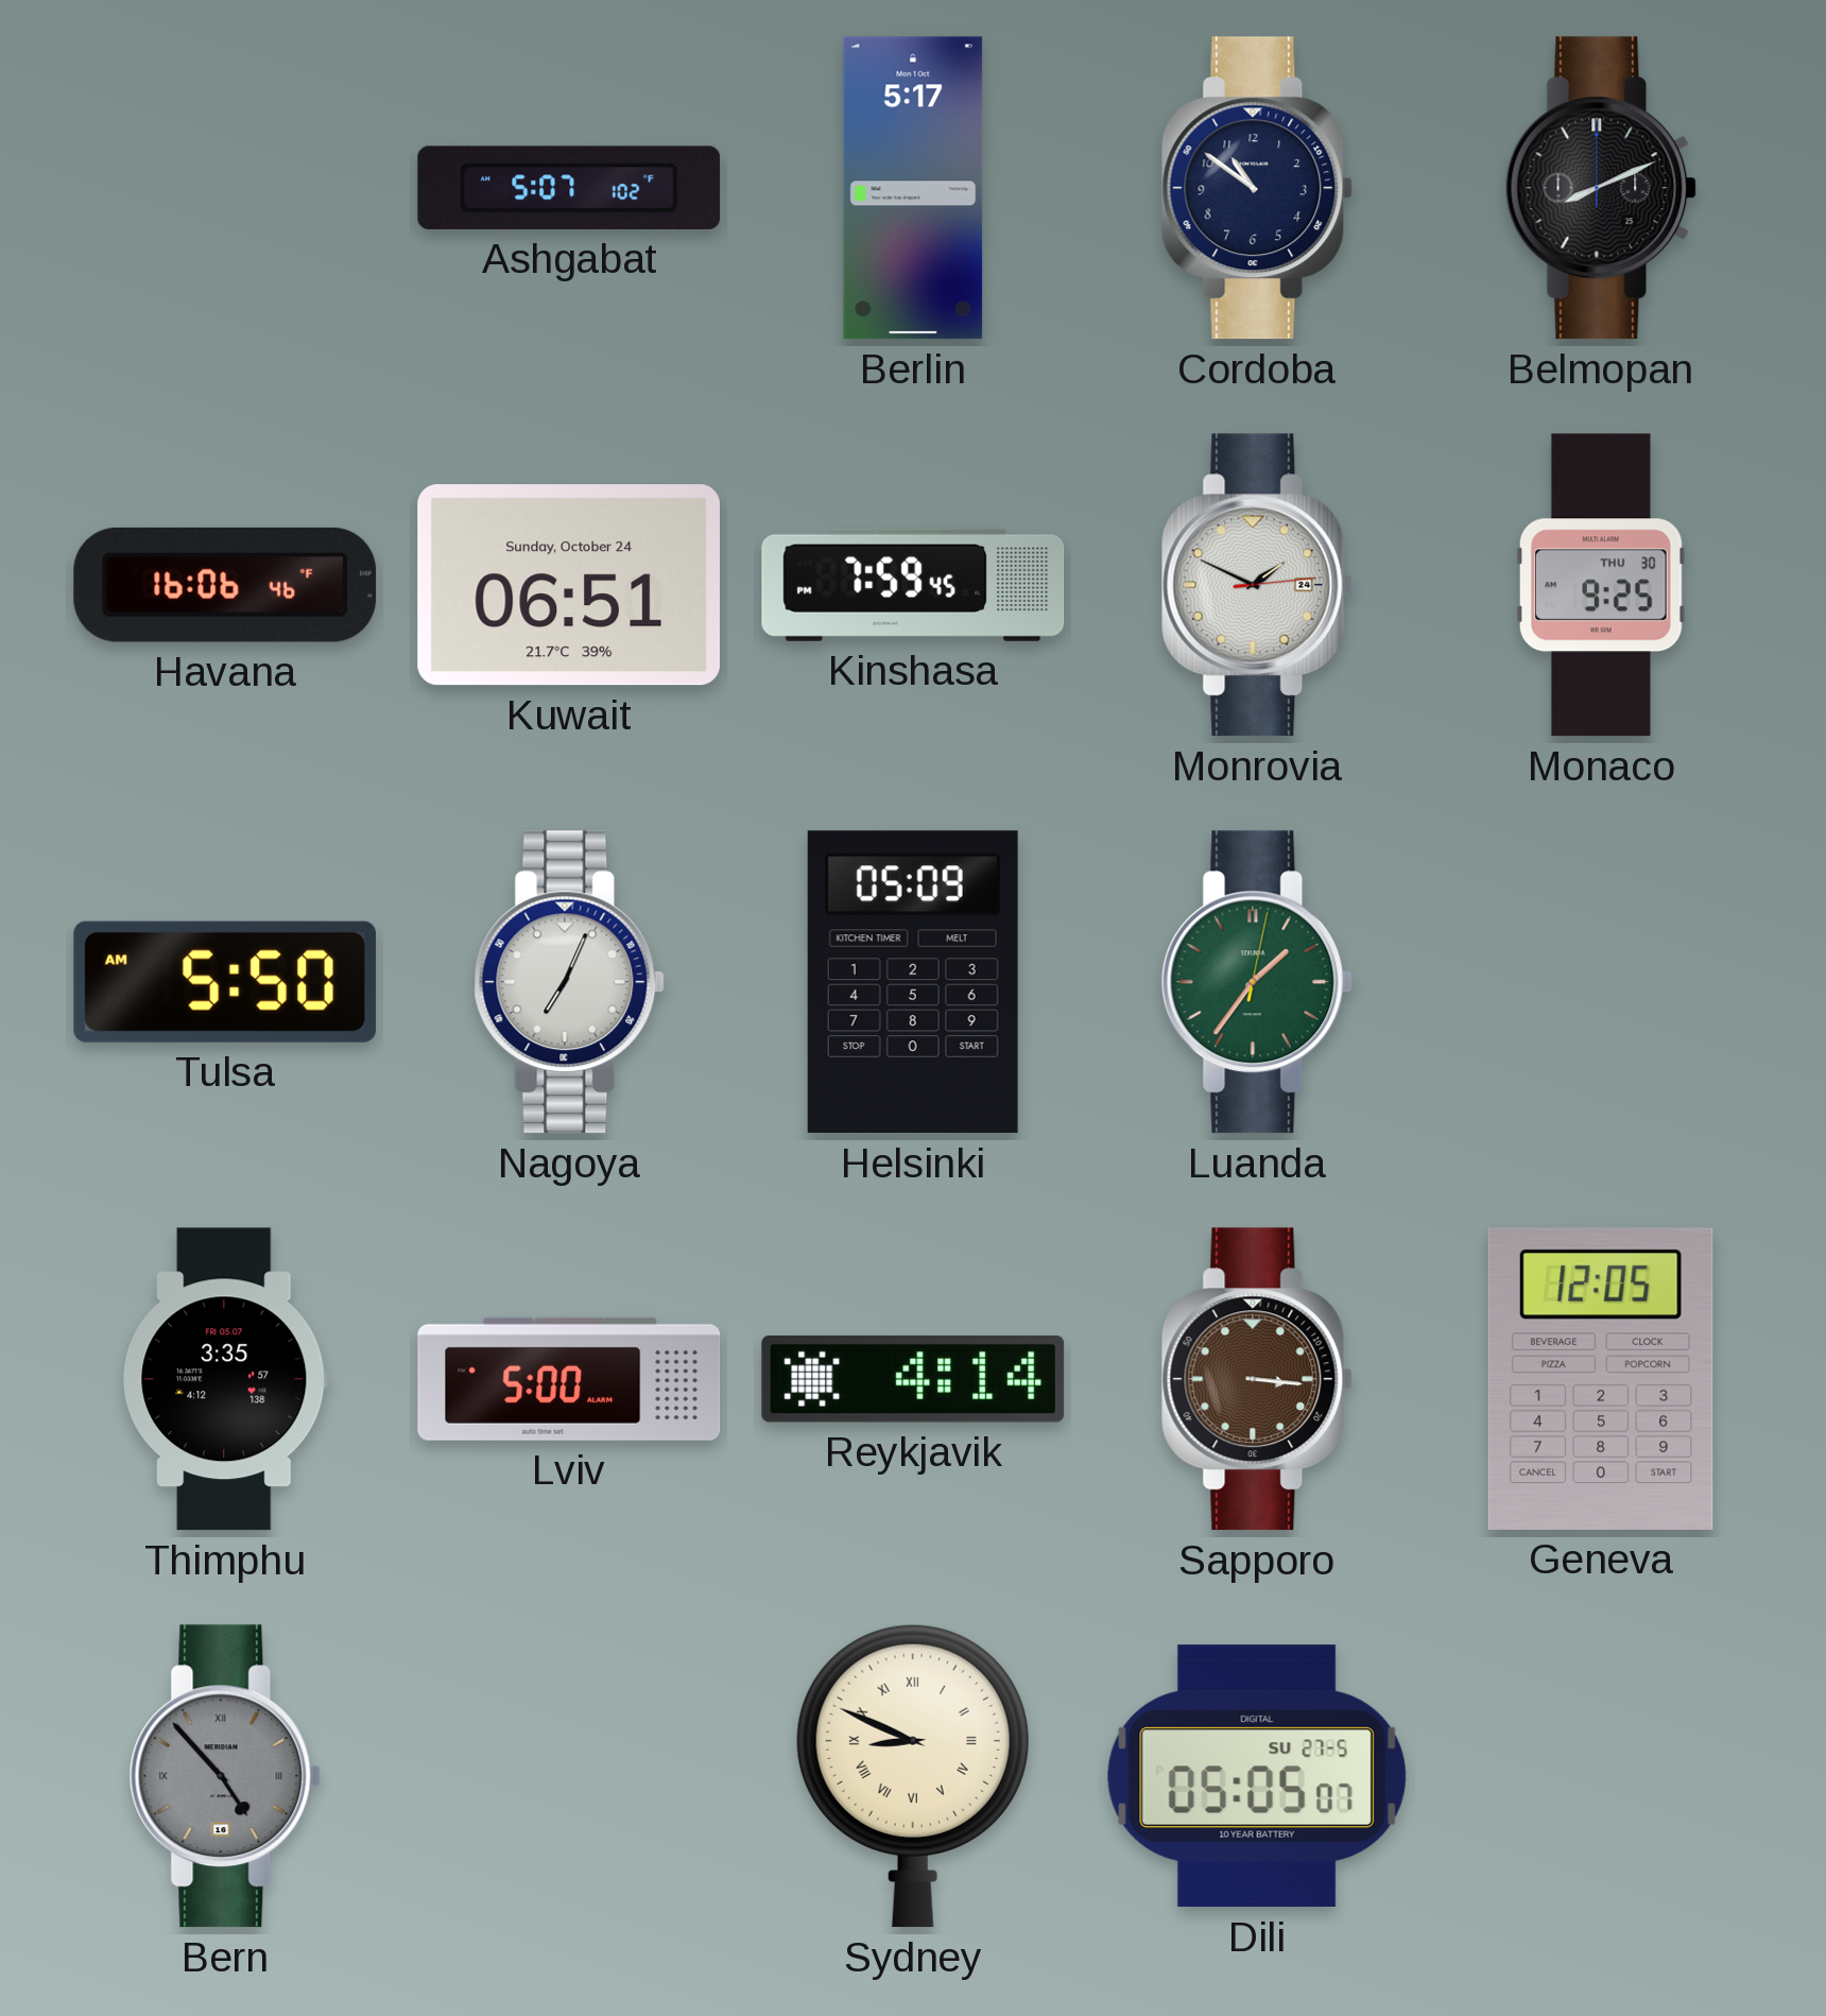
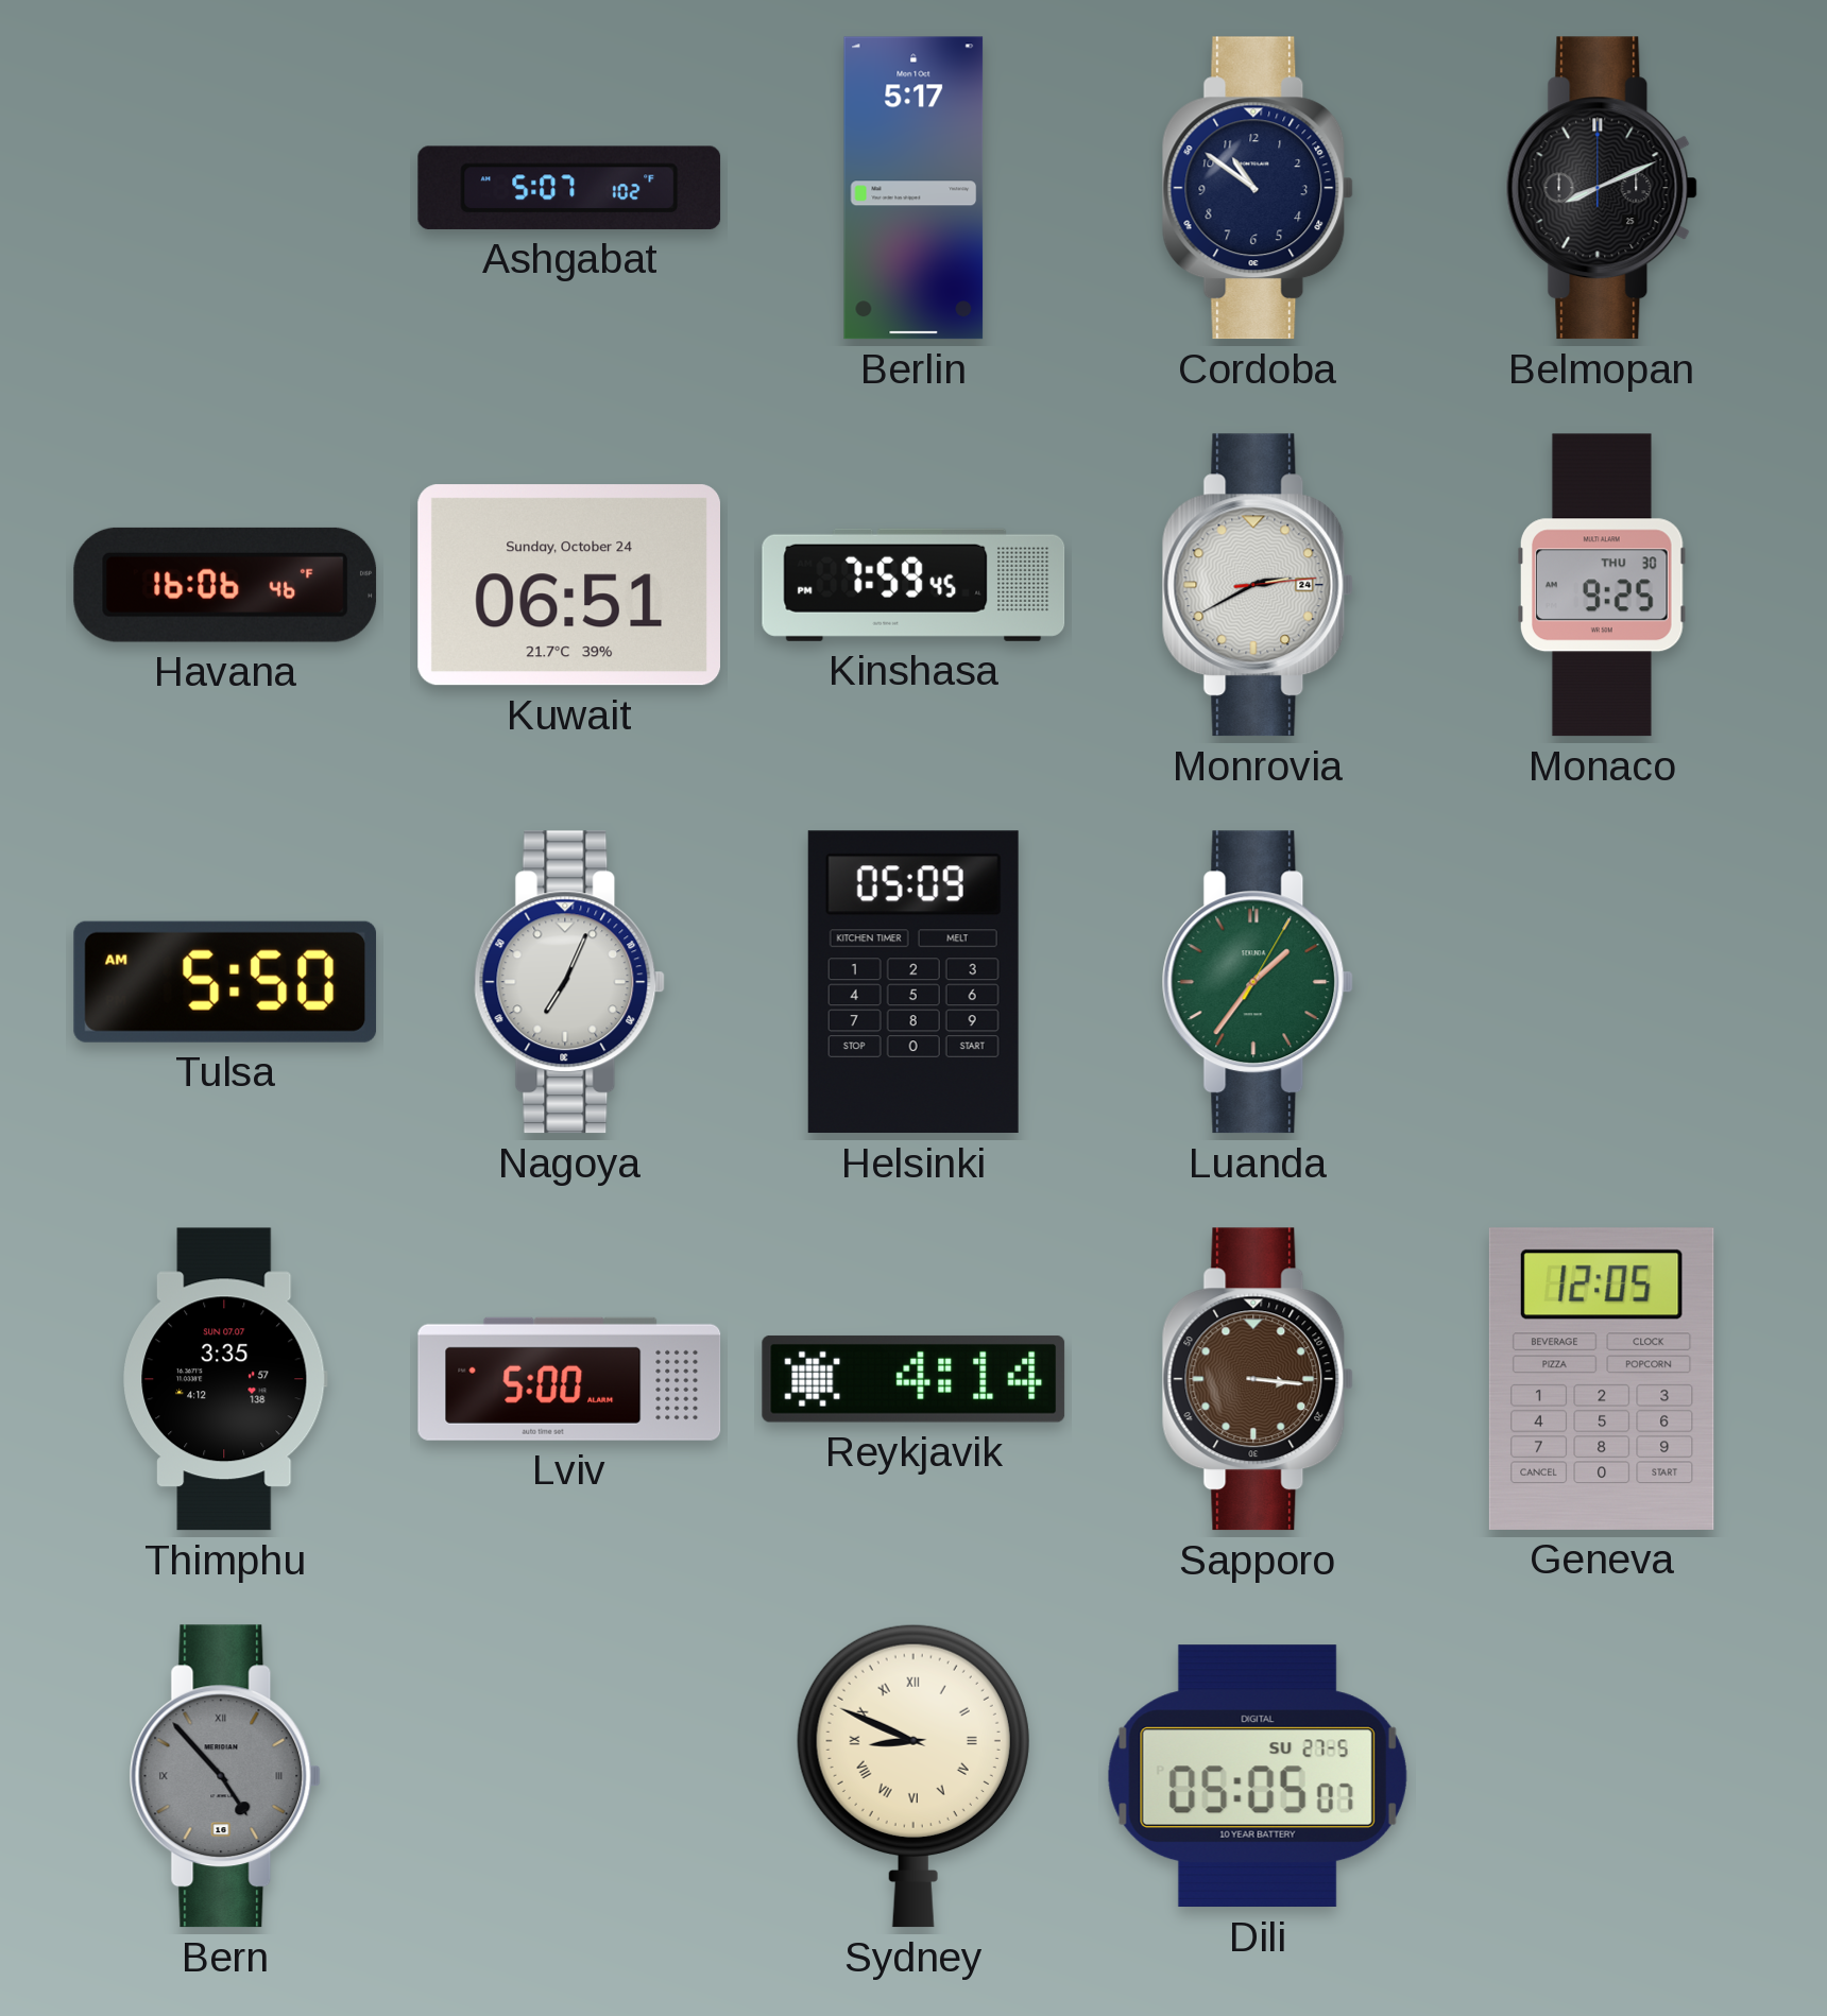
Monrovia: 1:49 -> 2:40 (1258, 585)
Luanda: 1:36:02 -> 1:36:05 (1258, 982)
Thimphu date: FRI 05.07 -> SUN 07.07 (225, 1379)
